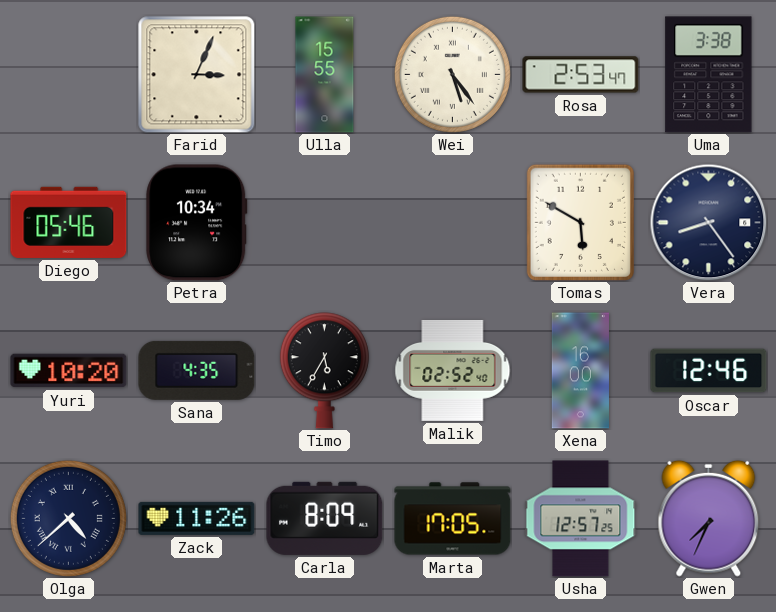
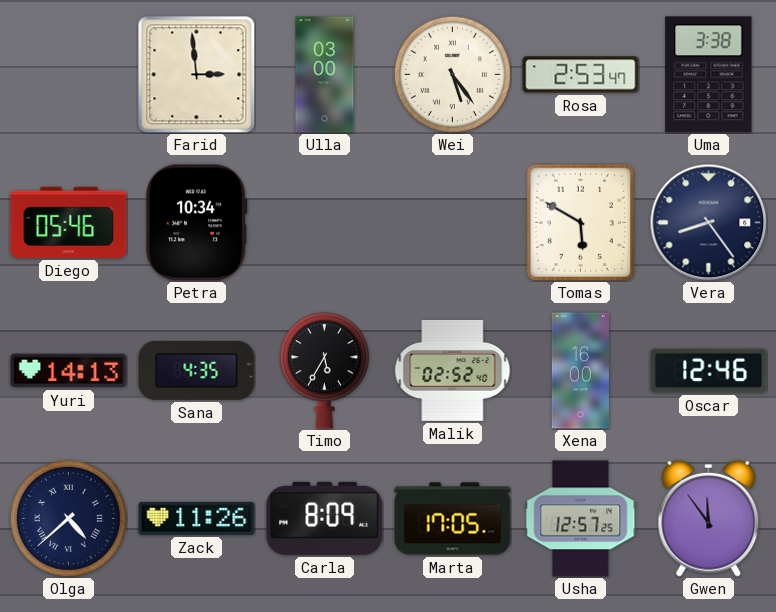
Farid: 3:04 -> 2:59 (197, 75)
Ulla: 15:55 -> 03:00 (325, 75)
Yuri: 10:20 -> 14:13 (69, 371)
Gwen: 7:34 -> 11:54 (709, 518)
